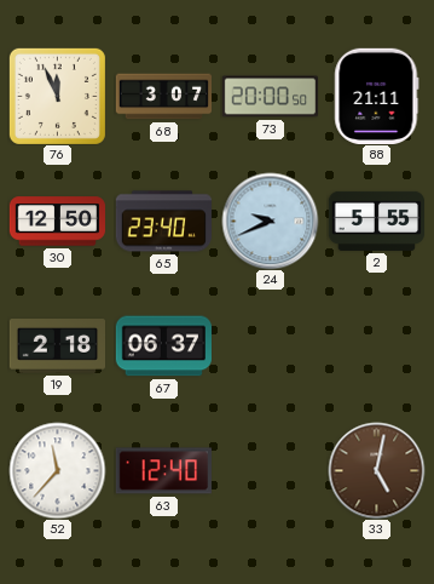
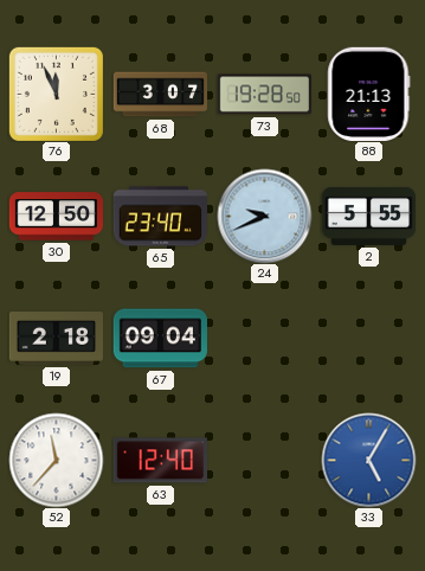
73: 20:00 -> 19:28 (264, 95)
88: 21:11 -> 21:13 (369, 94)
67: 06:37 -> 09:04 (160, 339)
33: 5:02 -> 5:05 (368, 460)
33 dial: brown -> blue (368, 460)
